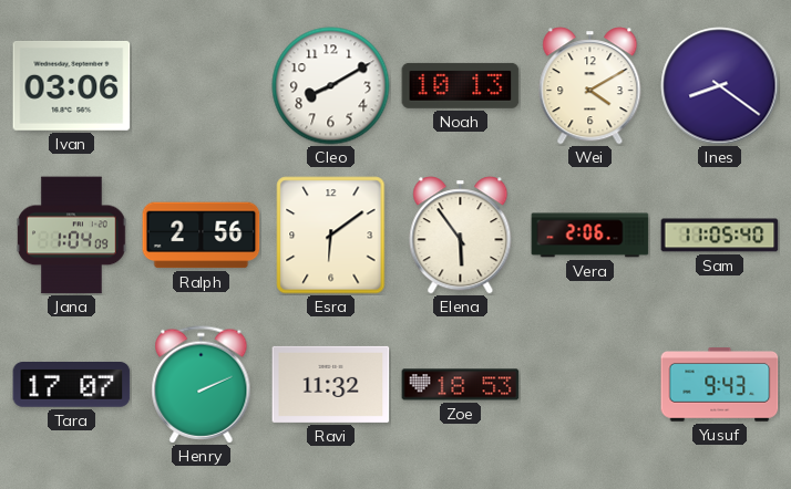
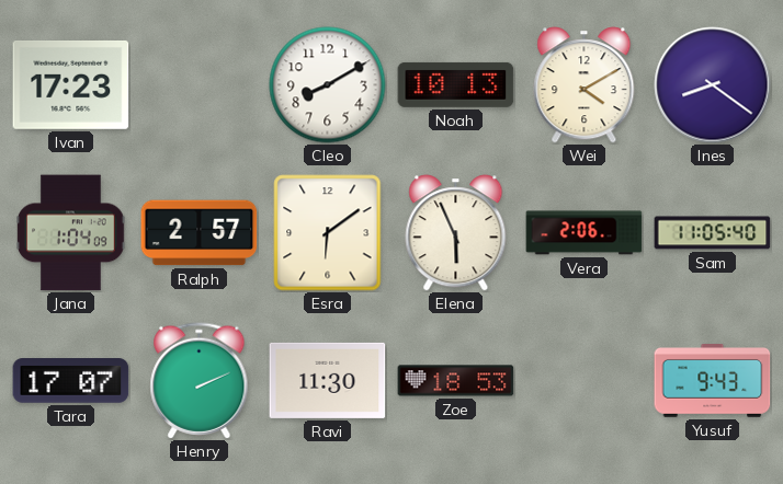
Ivan: 03:06 -> 17:23 (71, 84)
Ralph: 2:56 -> 2:57 (200, 233)
Elena: 5:54 -> 5:56 (456, 233)
Ravi: 11:32 -> 11:30 (328, 380)
